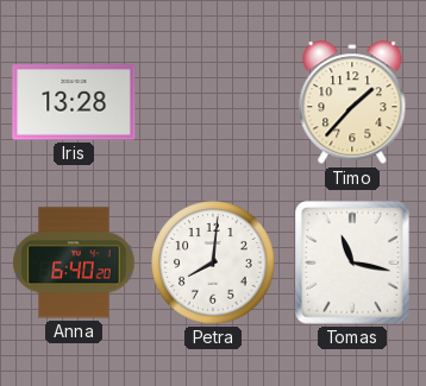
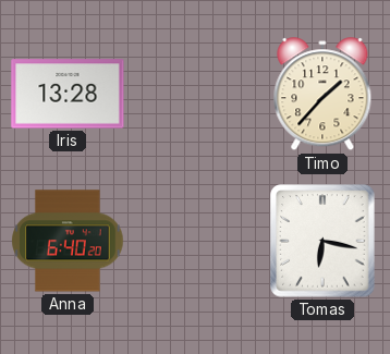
Petra: 8:01 -> none (213, 262)
Tomas: 11:17 -> 6:17 (322, 241)
